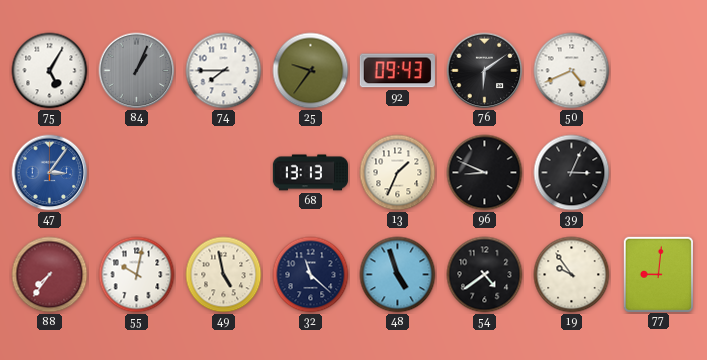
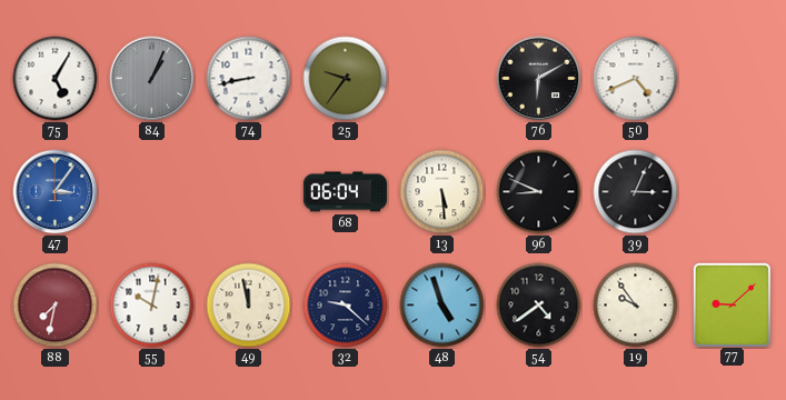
74: 7:45 -> 8:43 (249, 79)
92: 09:43 -> none (397, 71)
76: 6:09 -> 6:10 (539, 79)
68: 13:13 -> 06:04 (345, 192)
13: 1:34 -> 5:29 (442, 192)
88: 7:36 -> 7:32 (56, 306)
49: 4:58 -> 11:58 (249, 306)
32: 11:22 -> 9:22 (346, 306)
77: 9:01 -> 9:08 (732, 304)
